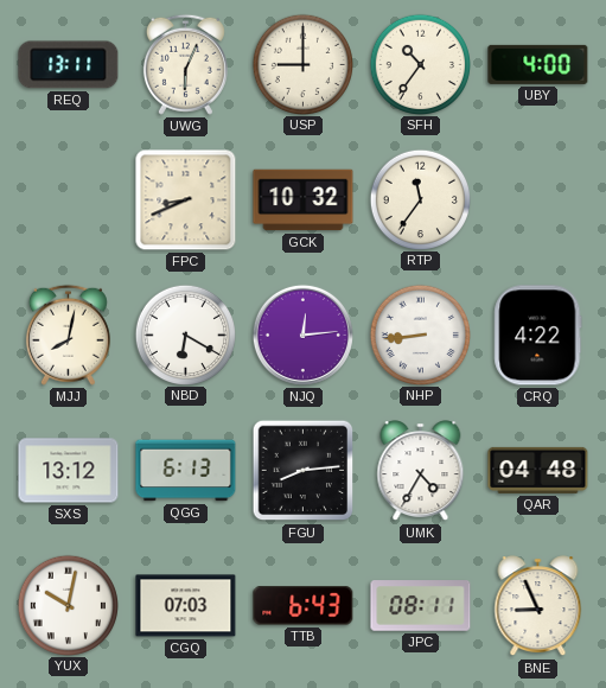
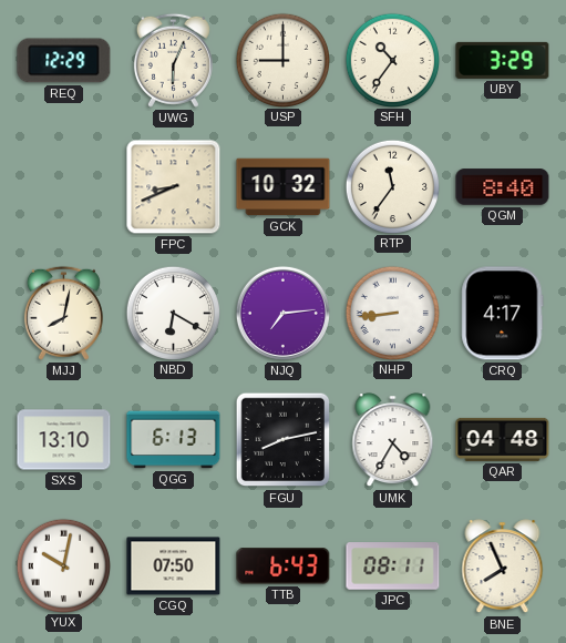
REQ: 13:11 -> 12:29 (64, 61)
UBY: 4:00 -> 3:29 (503, 60)
QGM: none -> 8:40 (503, 187)
NJQ: 12:14 -> 7:14 (282, 313)
CRQ: 4:22 -> 4:17 (503, 314)
SXS: 13:12 -> 13:10 (64, 440)
FGU: 8:14 -> 8:13 (284, 440)
CGQ: 07:03 -> 07:50 (174, 567)
BNE: 8:56 -> 7:56 (503, 567)
